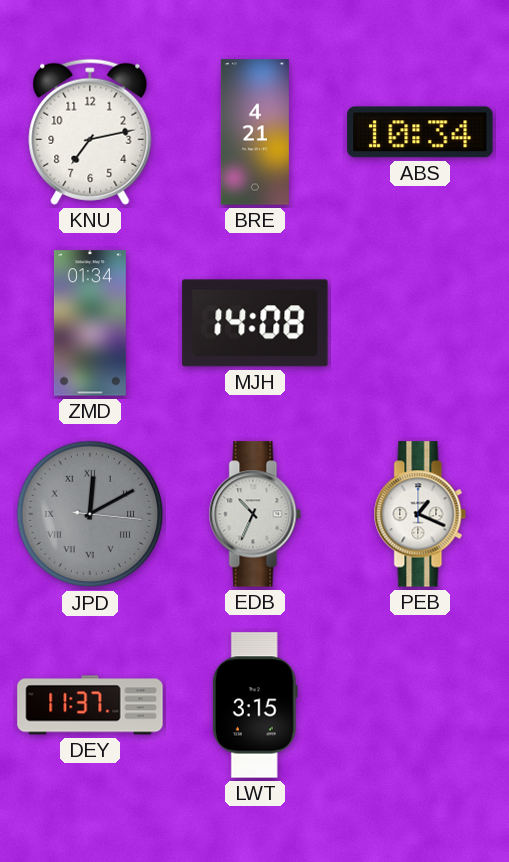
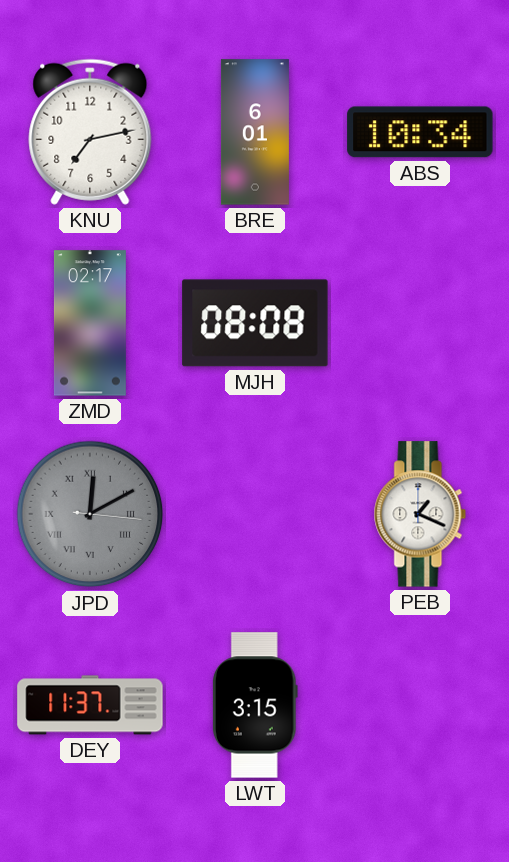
BRE: 4:21 -> 6:01 (255, 132)
ZMD: 01:34 -> 02:17 (90, 323)
MJH: 14:08 -> 08:08 (255, 323)
EDB: 10:34 -> none (255, 514)
